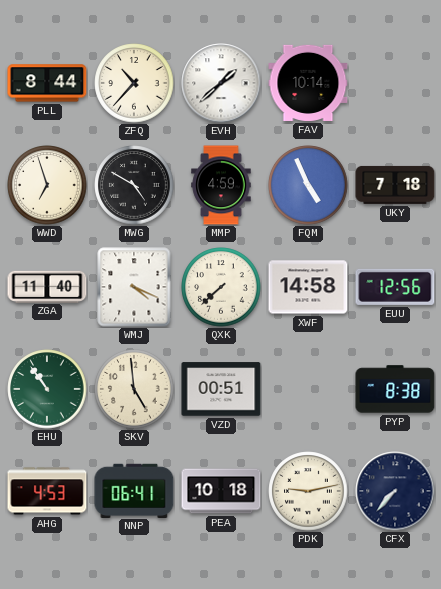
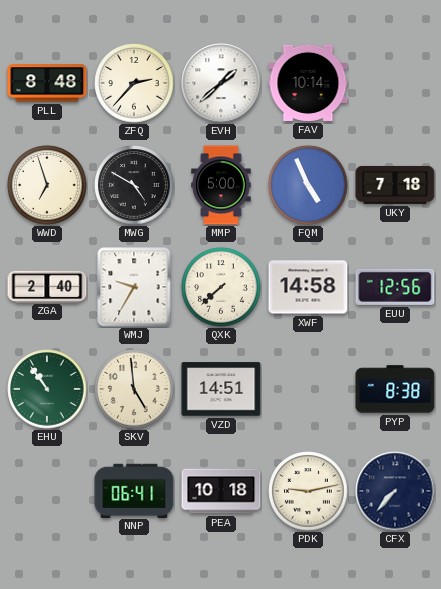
PLL: 8:44 -> 8:48 (47, 83)
ZFQ: 10:37 -> 2:37 (134, 83)
MMP: 4:59 -> 5:00 (221, 185)
ZGA: 11:40 -> 2:40 (47, 286)
WMJ: 4:19 -> 9:35 (134, 287)
VZD: 00:51 -> 14:51 (221, 389)
AHG: 4:53 -> none (47, 491)
